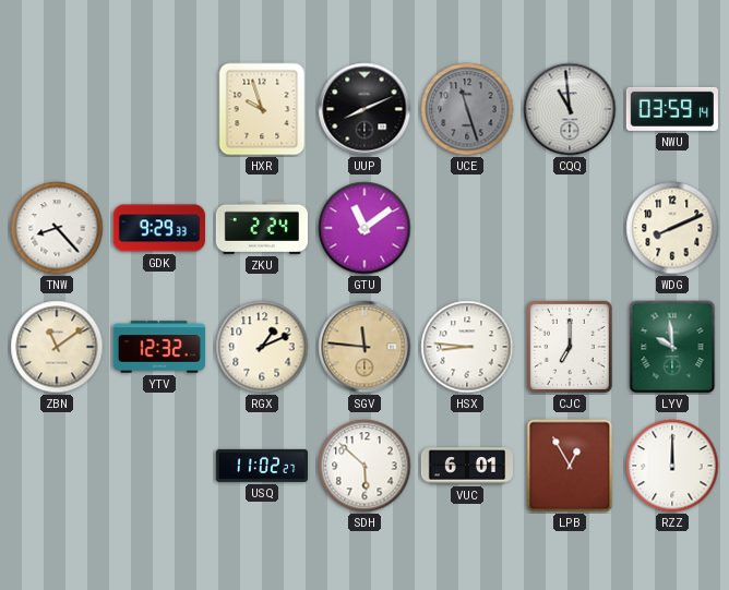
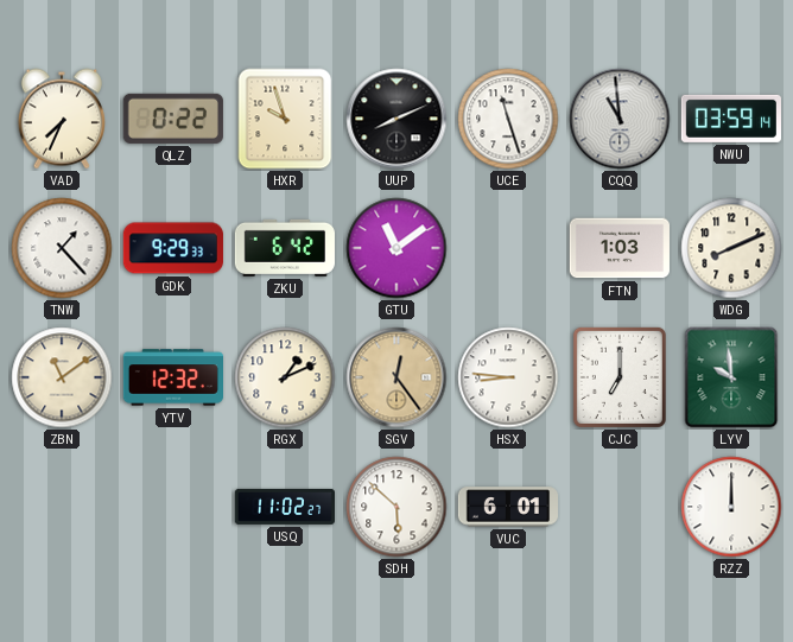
VAD: none -> 7:34 (62, 119)
QLZ: none -> 0:22 (173, 119)
UCE dial: grey -> white (508, 119)
TNW: 8:23 -> 1:23 (62, 248)
ZKU: 2:24 -> 6:42 (285, 248)
FTN: none -> 1:03 (620, 248)
SGV: 11:46 -> 12:24 (396, 377)
LPB: 12:55 -> none (570, 466)
